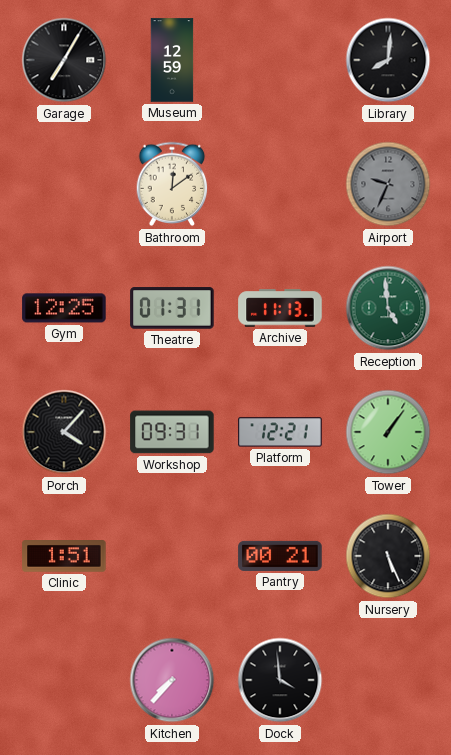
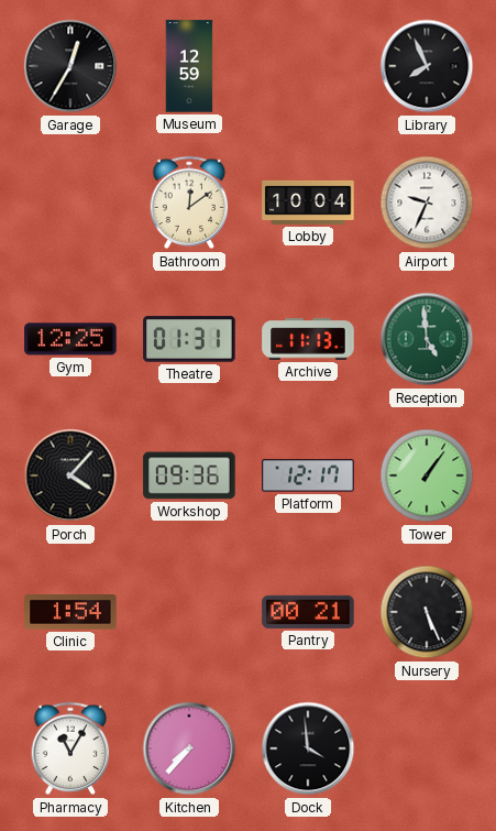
Garage: 7:05 -> 12:35 (70, 66)
Library: 8:01 -> 7:56 (427, 66)
Lobby: none -> 10:04 (308, 203)
Airport dial: grey -> white (427, 203)
Workshop: 09:31 -> 09:36 (189, 475)
Platform: 12:21 -> 12:17 (308, 475)
Clinic: 1:51 -> 1:54 (70, 612)
Pharmacy: none -> 11:05 (70, 748)
